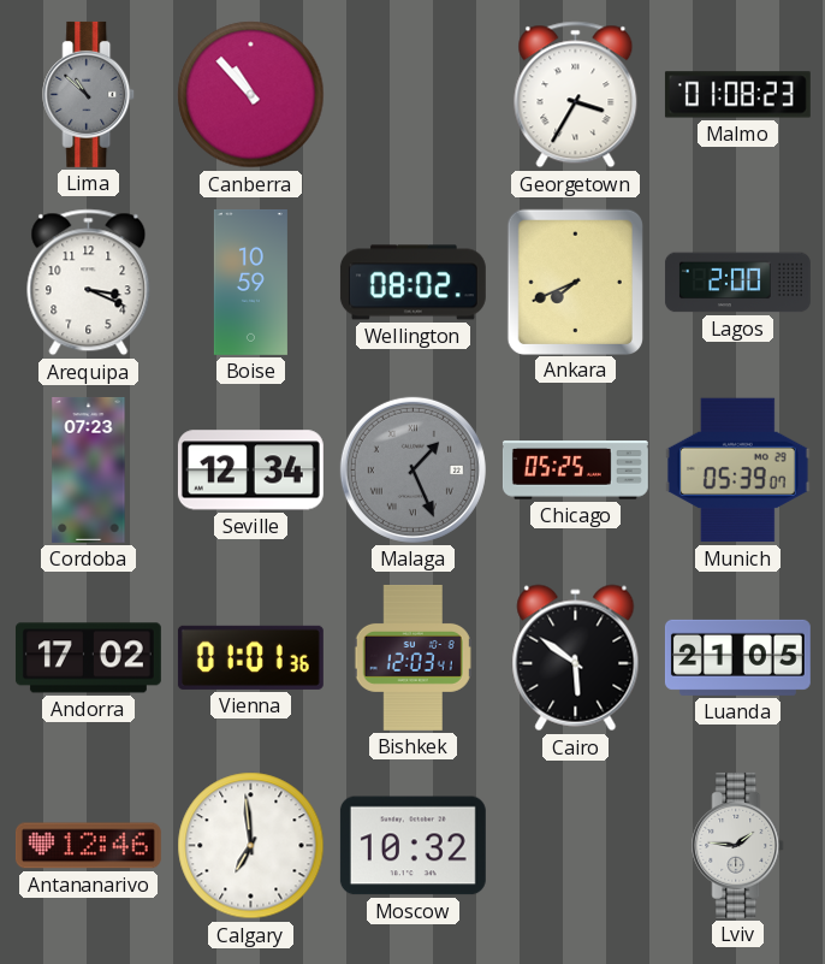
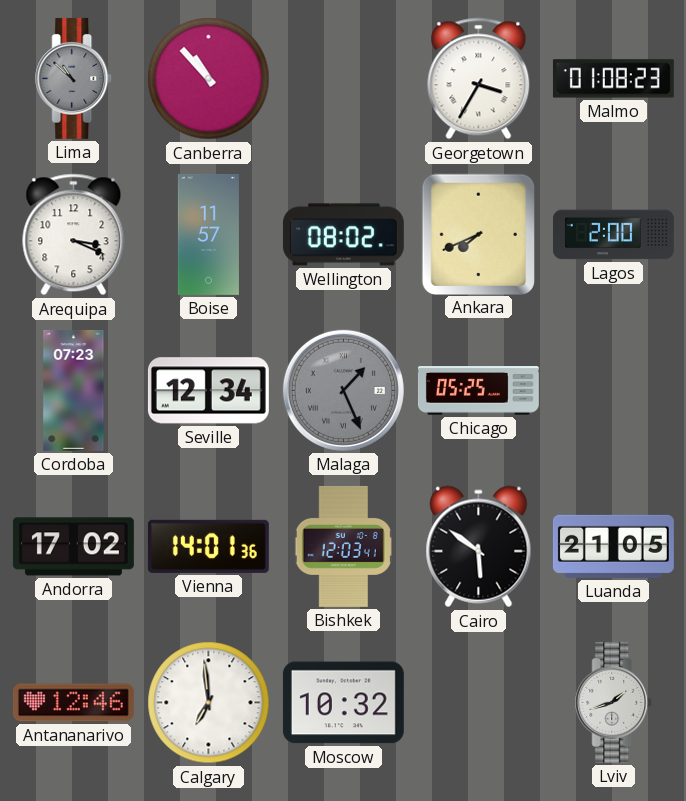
Boise: 10:59 -> 11:57 (208, 234)
Munich: 05:39 -> none (737, 471)
Vienna: 01:01 -> 14:01 (208, 546)
Lviv: 1:46 -> 1:42 (614, 702)
